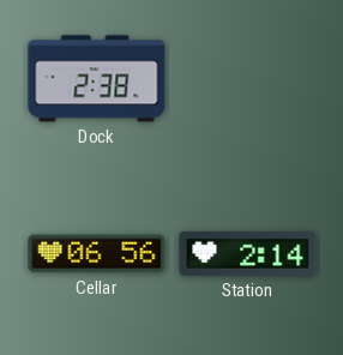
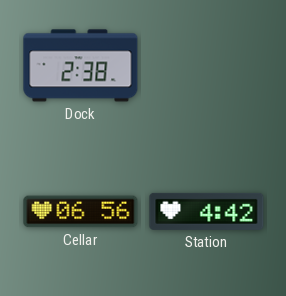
Station: 2:14 -> 4:42 (207, 211)
